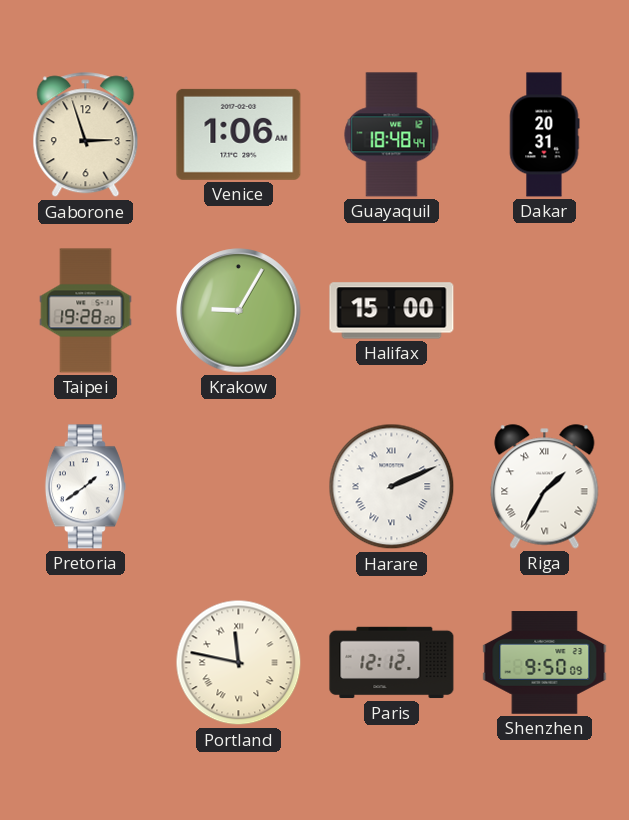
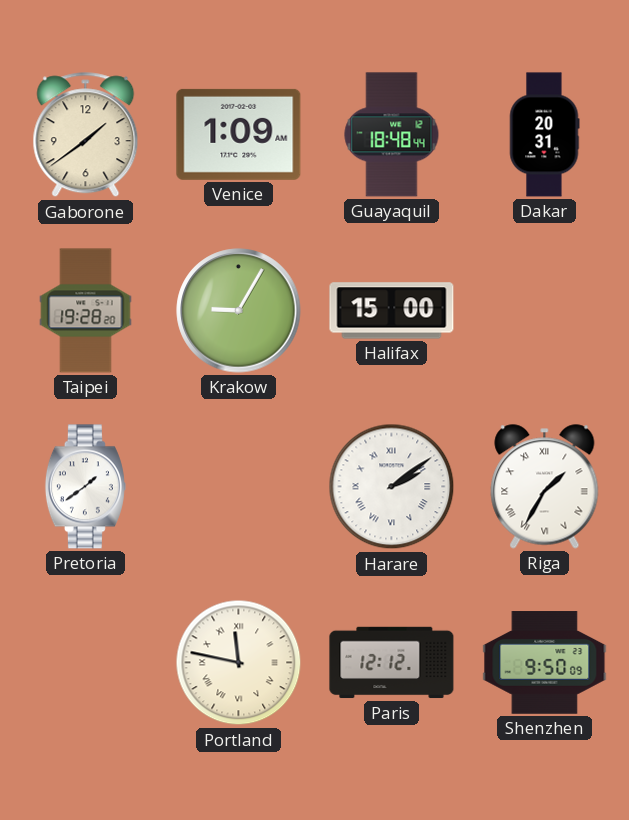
Gaborone: 2:57 -> 1:39 (86, 135)
Venice: 1:06 -> 1:09 (239, 134)
Harare: 2:11 -> 2:09 (392, 487)
